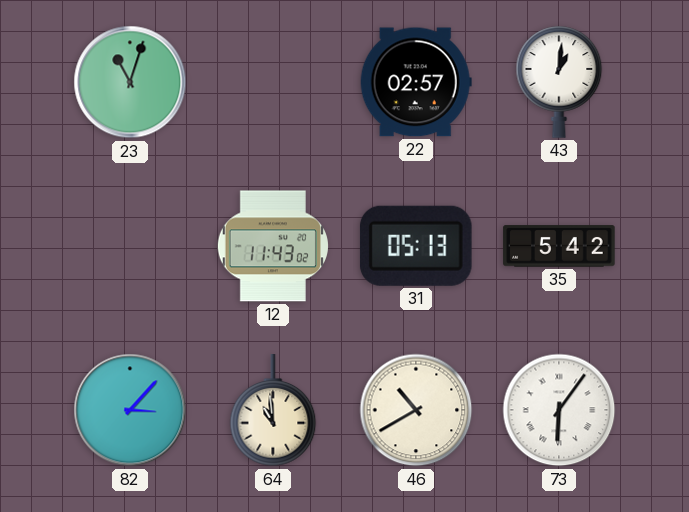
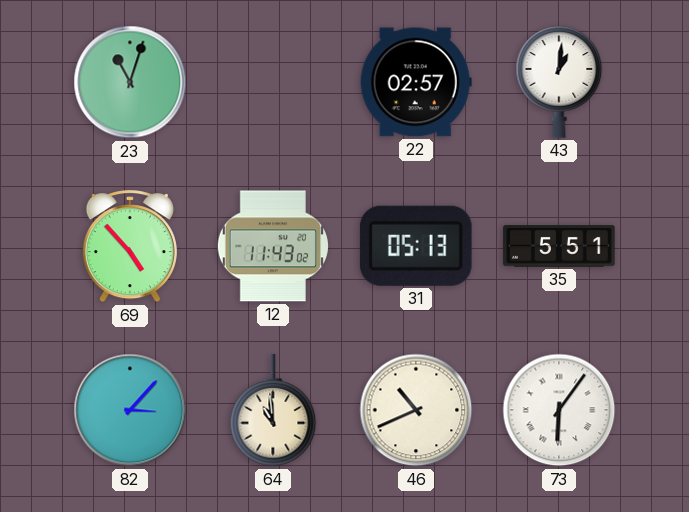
69: none -> 4:53 (130, 247)
35: 5:42 -> 5:51 (559, 246)
46: 10:40 -> 10:41 (416, 410)
